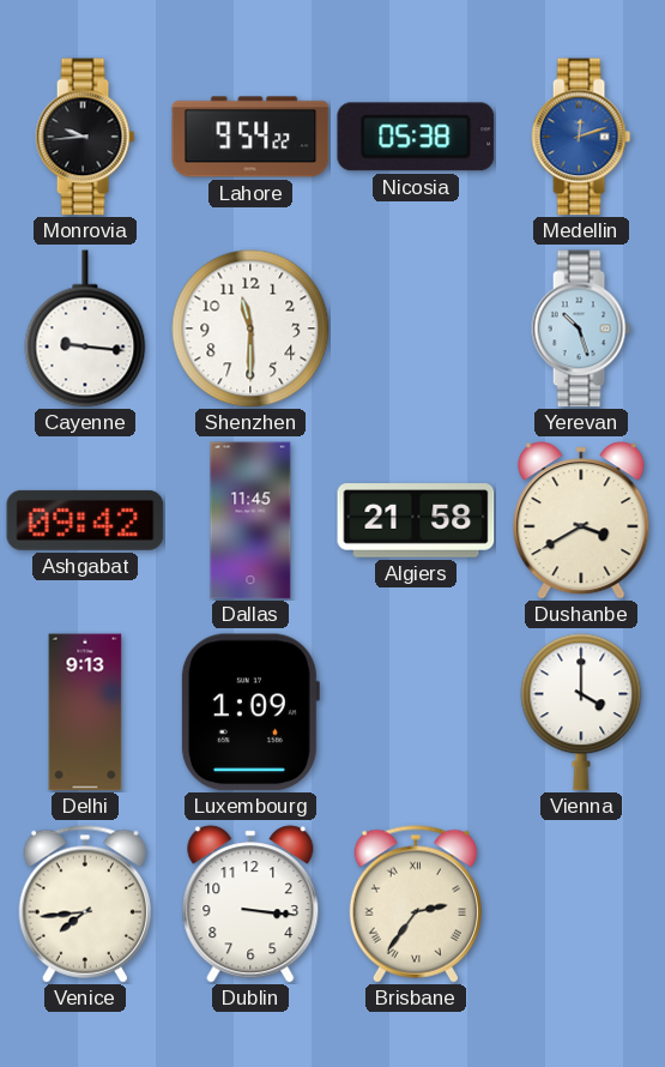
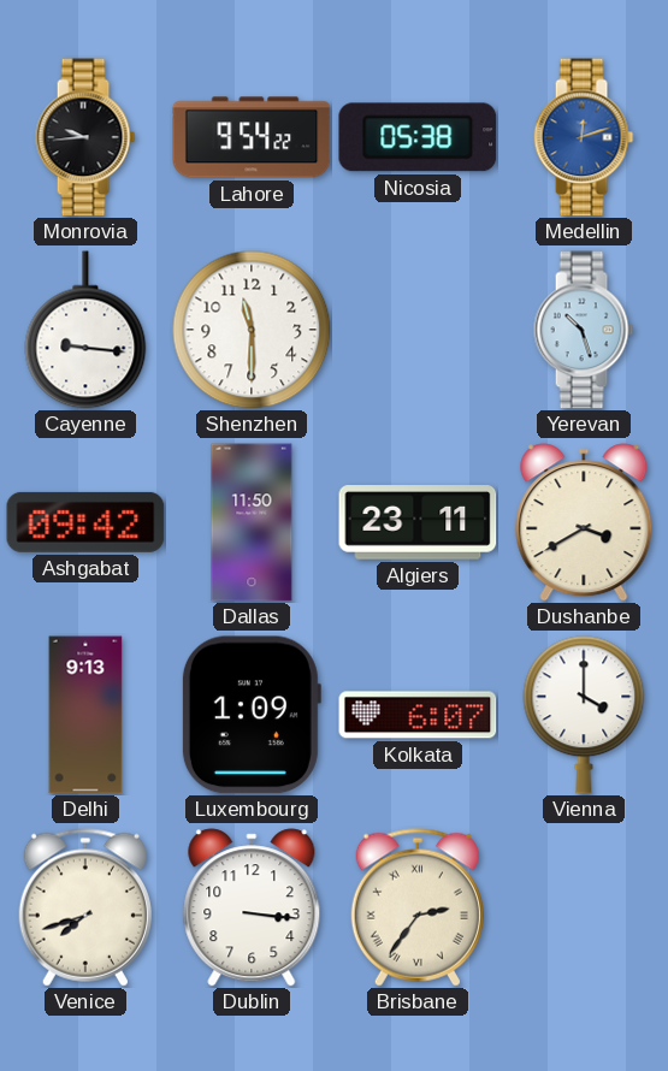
Dallas: 11:45 -> 11:50 (252, 522)
Algiers: 21:58 -> 23:11 (418, 522)
Kolkata: none -> 6:07 (418, 715)
Venice: 7:44 -> 7:42 (85, 907)
